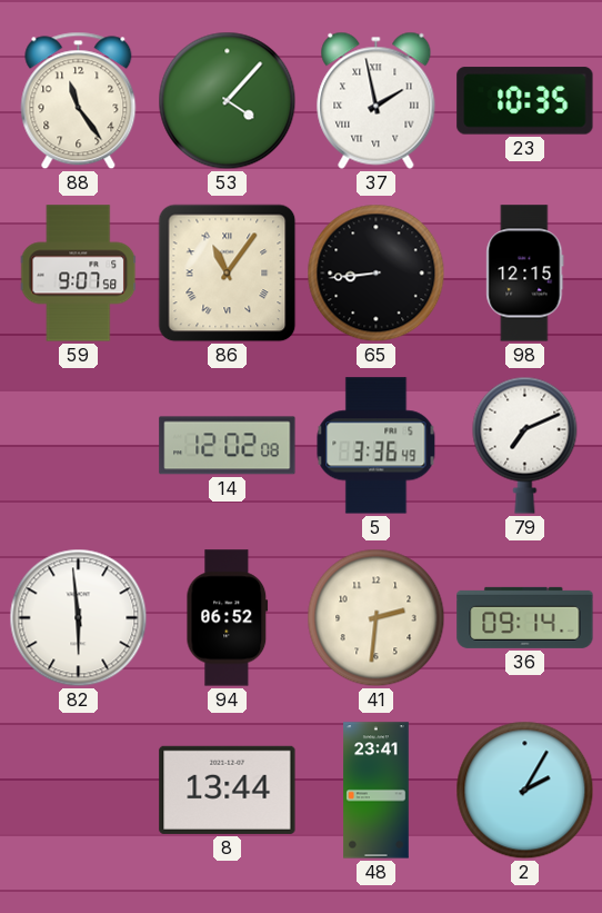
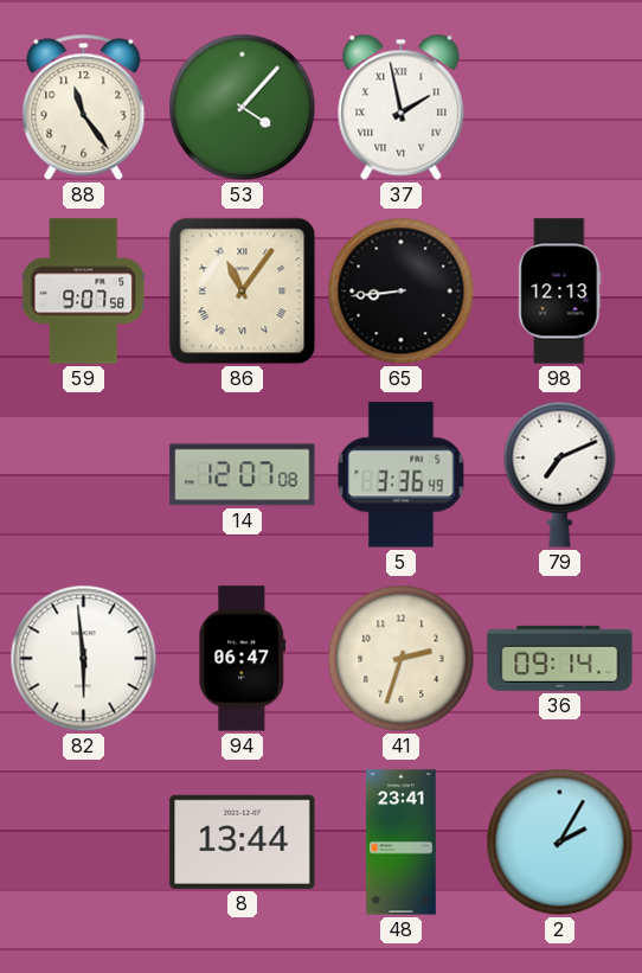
23: 10:35 -> none (525, 101)
98: 12:15 -> 12:13 (560, 292)
14: 12:02 -> 12:07 (243, 475)
94: 06:52 -> 06:47 (243, 659)
41: 2:31 -> 2:33 (402, 659)
